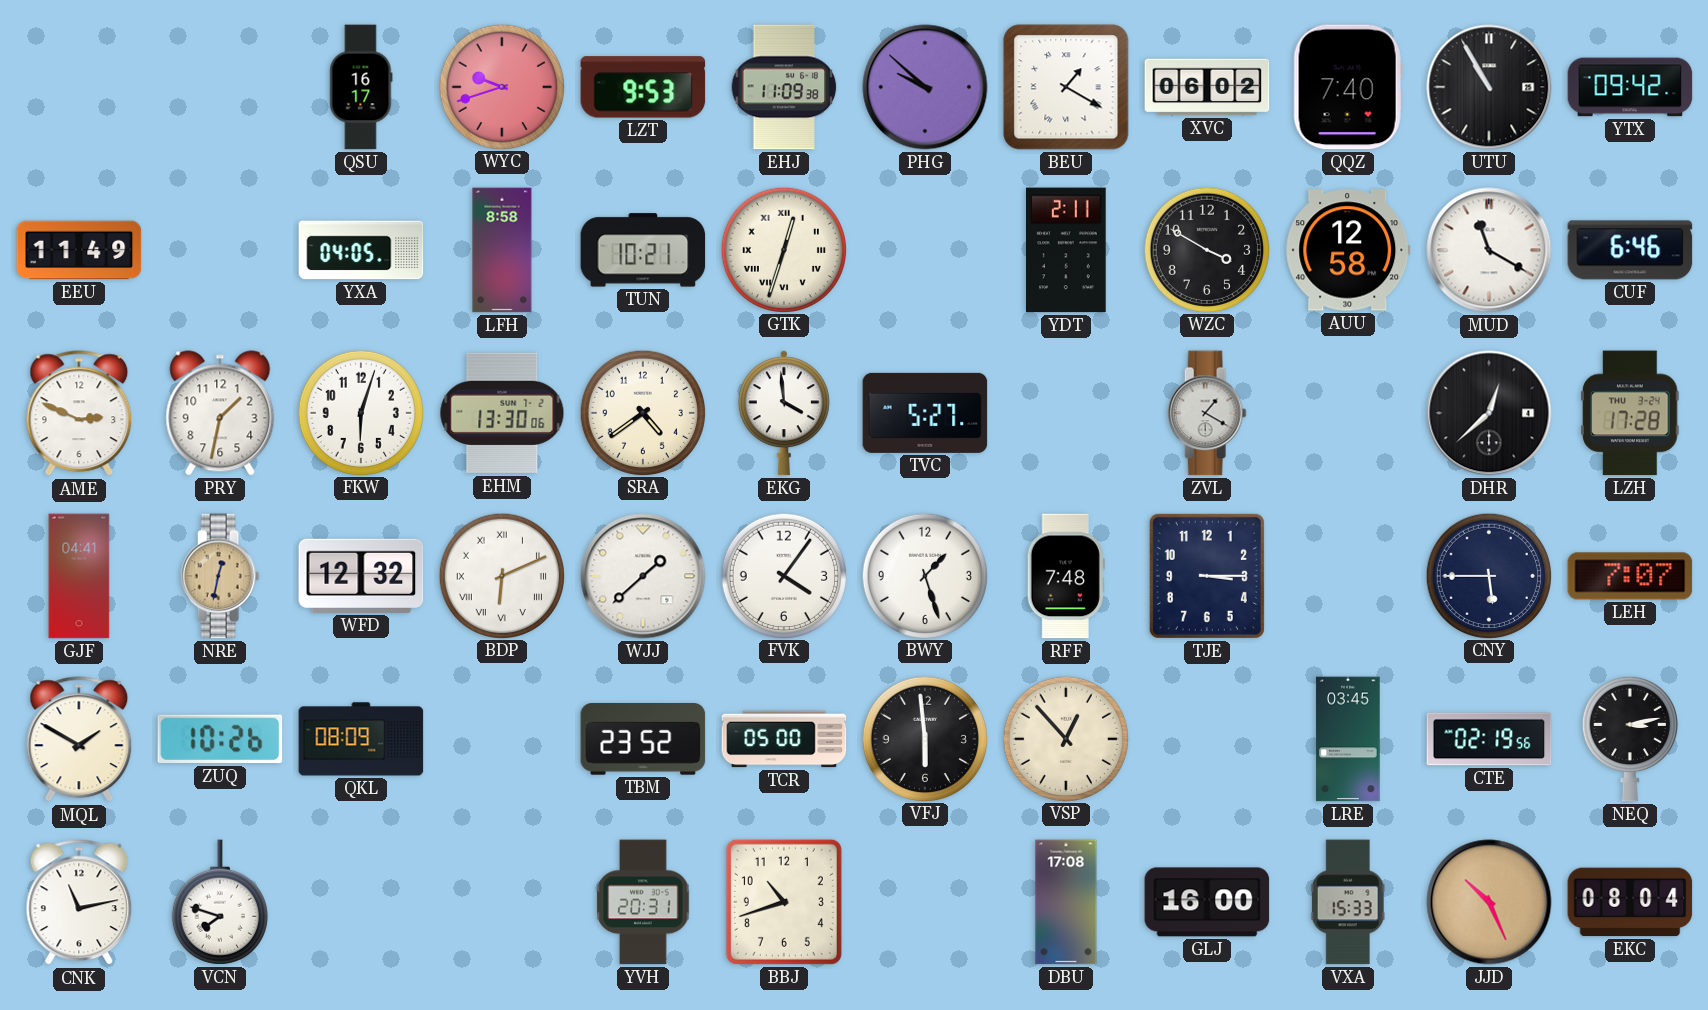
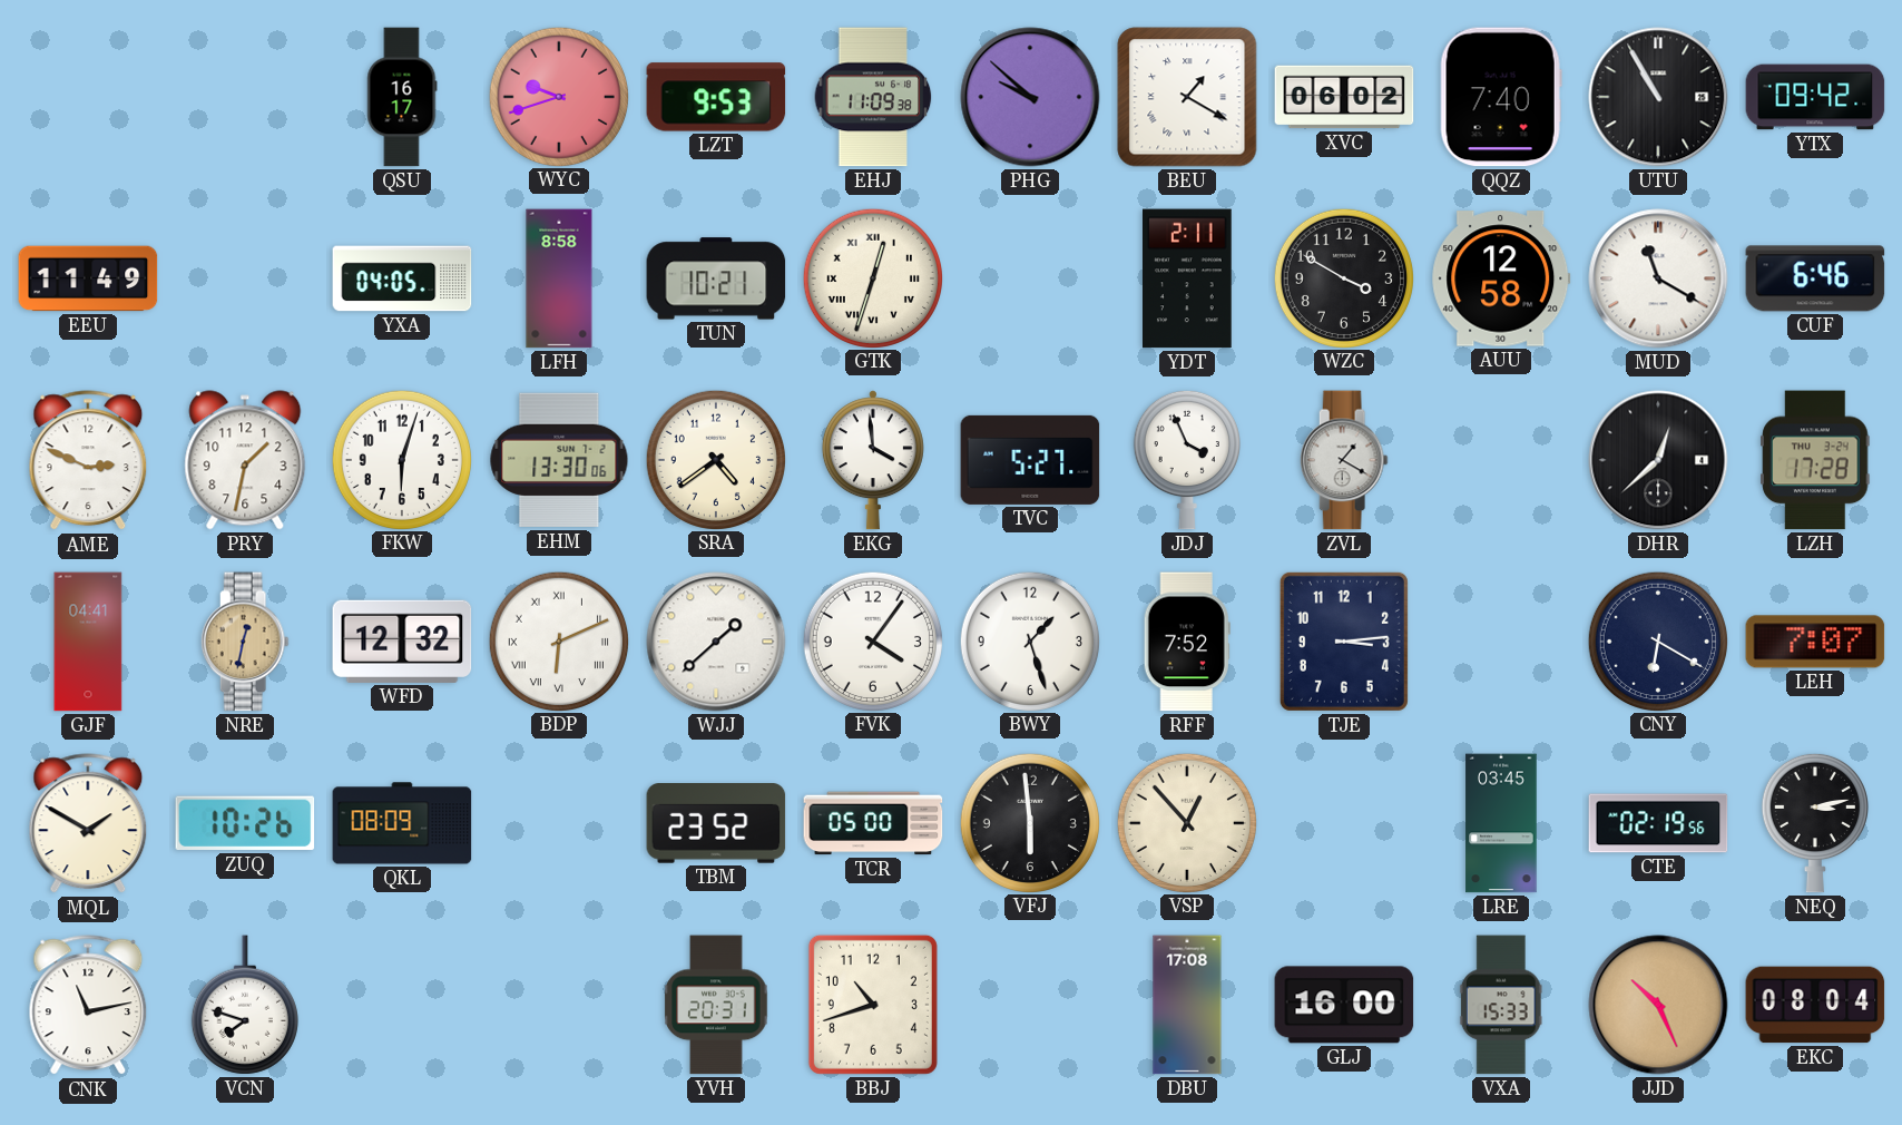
JDJ: none -> 3:56 (1187, 460)
RFF: 7:48 -> 7:52 (1187, 642)
TJE: 3:15 -> 3:14 (1344, 642)
CNY: 5:45 -> 6:20 (1657, 640)
